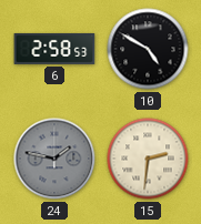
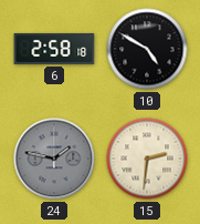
6: 2:58:53 -> 2:58:18 (54, 49)
